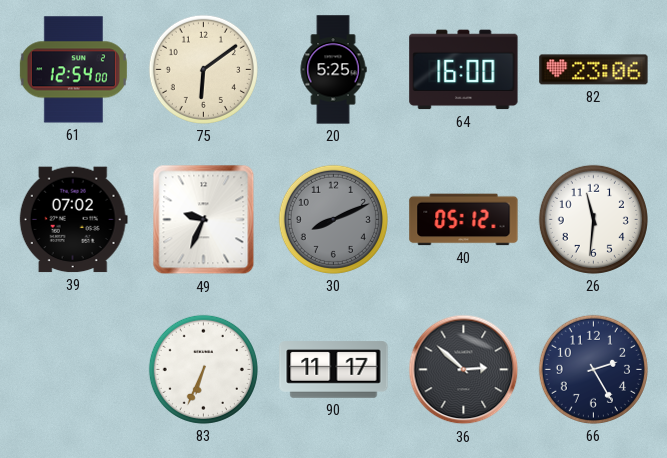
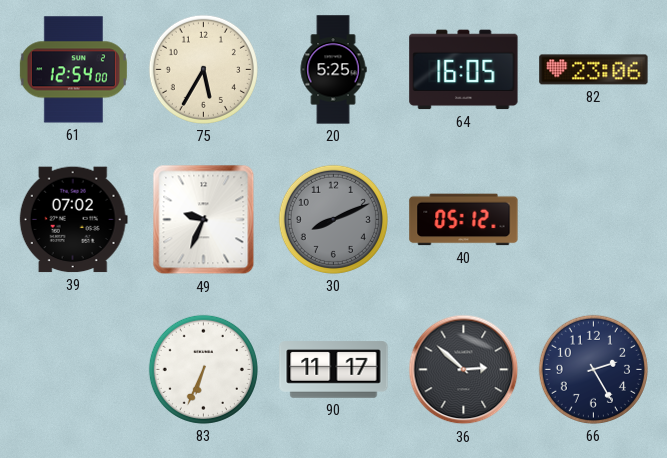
75: 6:09 -> 5:35 (203, 69)
64: 16:00 -> 16:05 (464, 70)
26: 11:31 -> none (593, 219)
